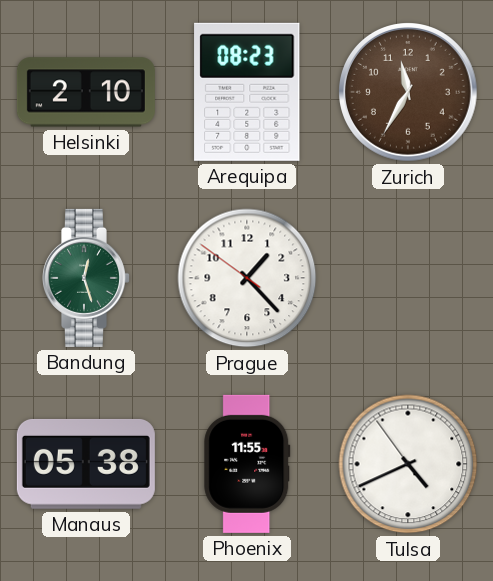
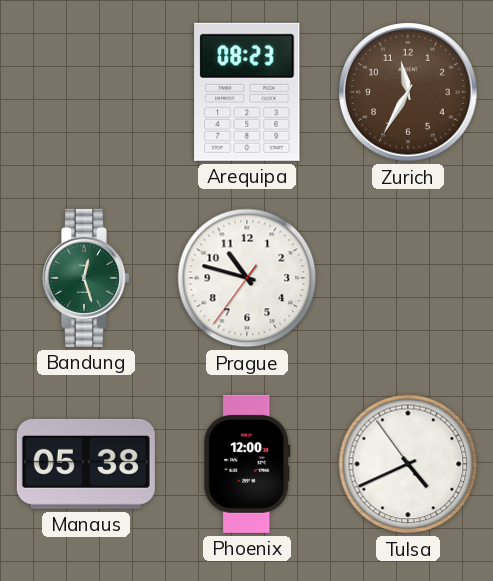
Helsinki: 2:10 -> none (86, 92)
Prague: 1:22 -> 10:47 (247, 278)
Phoenix: 11:55 -> 12:00 (247, 464)
